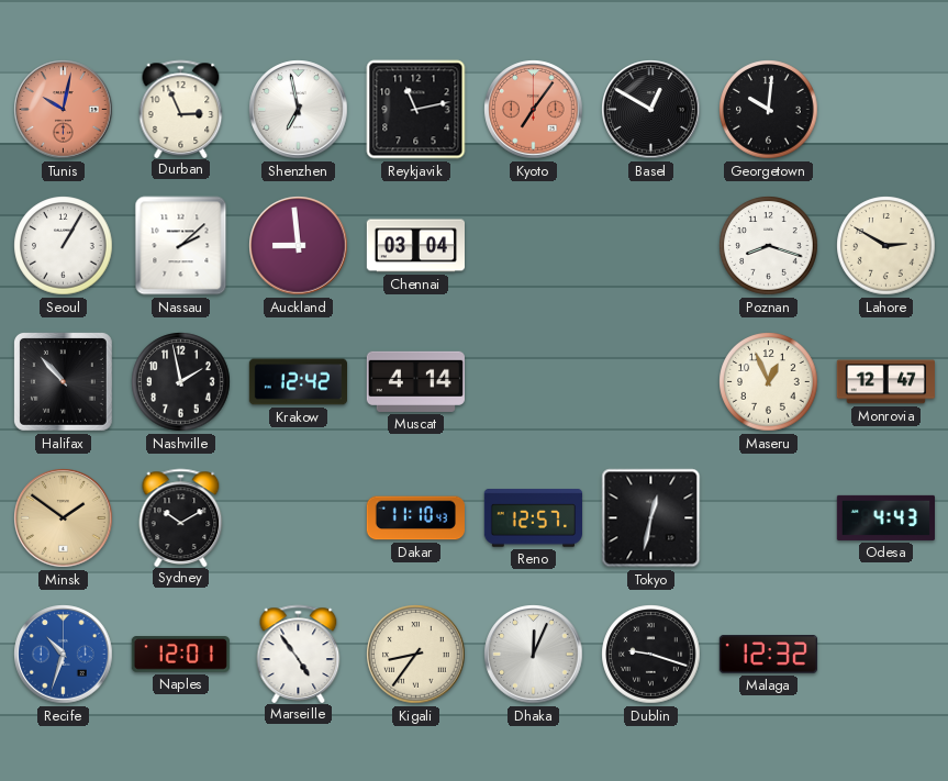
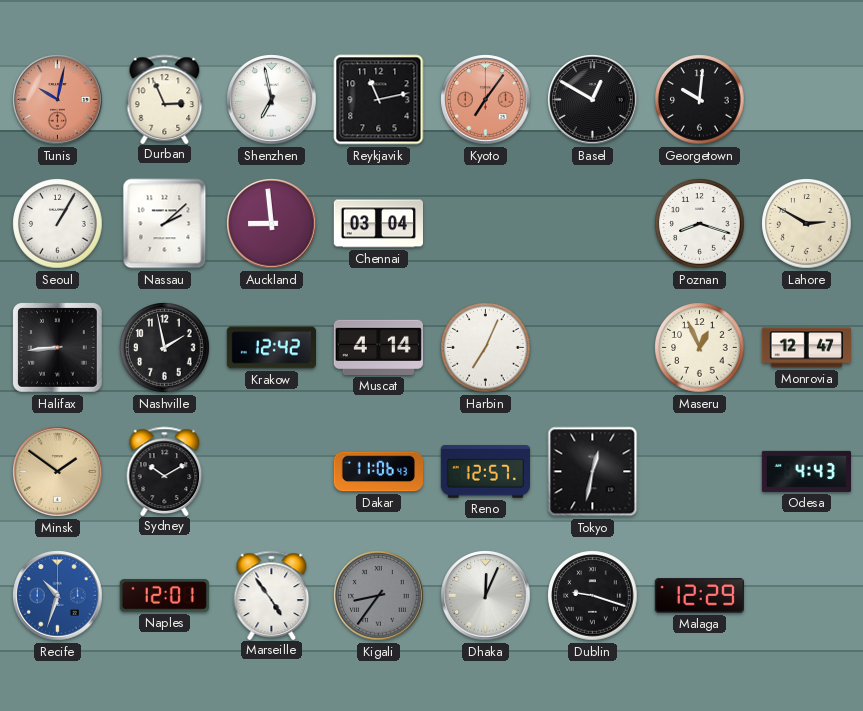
Halifax: 10:53 -> 8:44 (57, 347)
Harbin: none -> 7:04 (486, 348)
Dakar: 11:10 -> 11:06 (378, 472)
Kigali dial: cream -> grey (379, 596)
Malaga: 12:32 -> 12:29 (699, 596)
